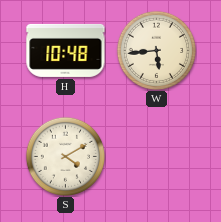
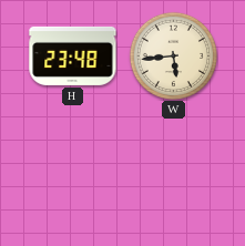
H: 10:48 -> 23:48 (73, 55)
S: 4:10 -> none (65, 156)
